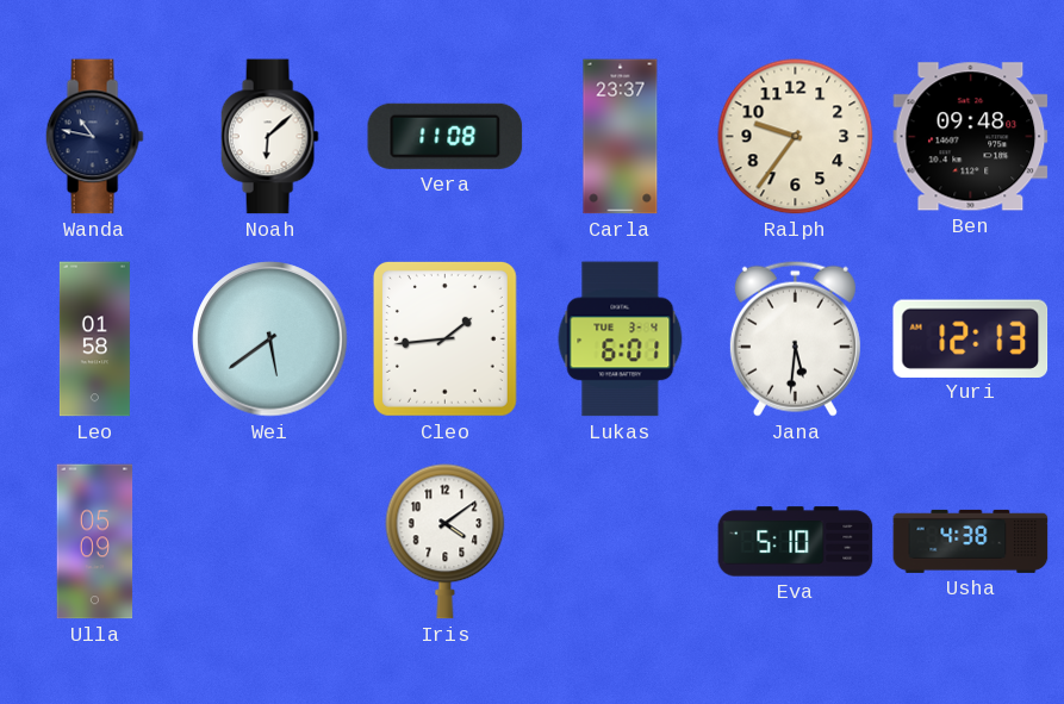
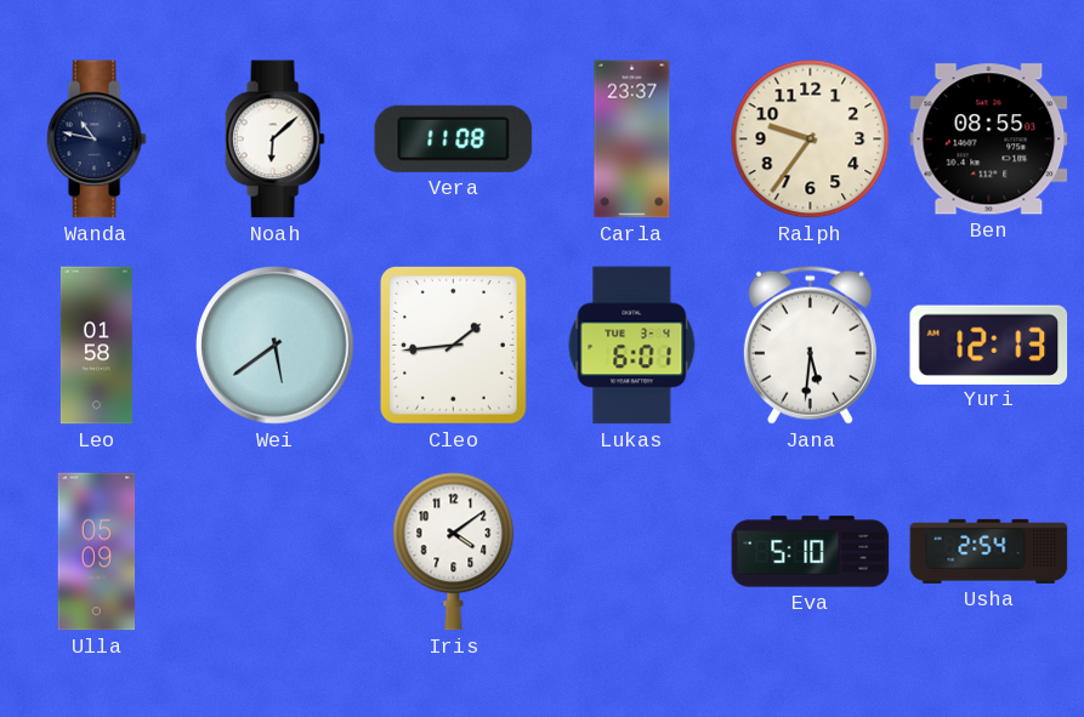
Ben: 09:48 -> 08:55 (989, 140)
Usha: 4:38 -> 2:54 (989, 551)
